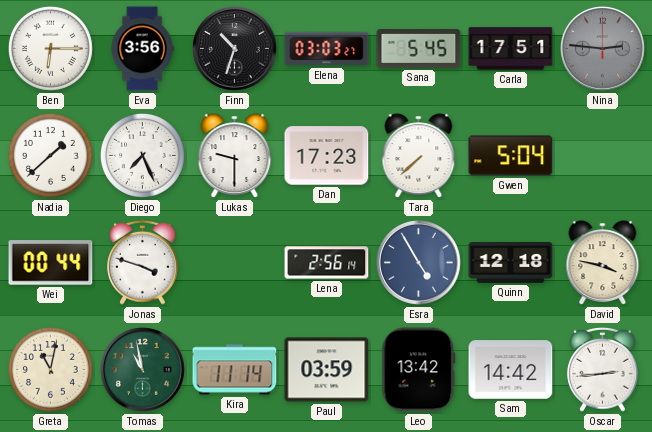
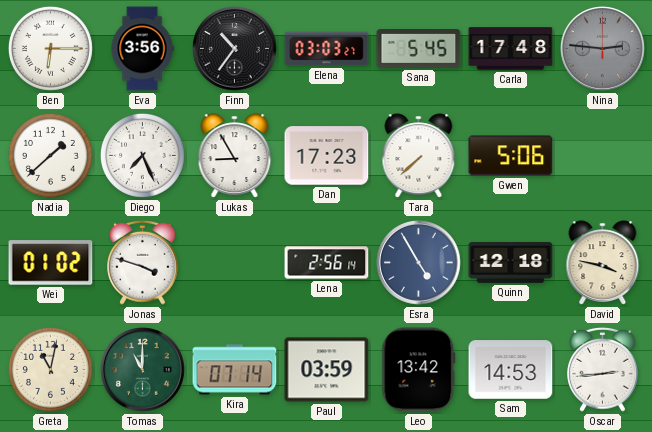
Finn: 10:33 -> 10:36 (235, 49)
Carla: 17:51 -> 17:48 (511, 49)
Lukas: 9:30 -> 8:55 (235, 156)
Gwen: 5:04 -> 5:06 (511, 156)
Wei: 00:44 -> 01:02 (51, 263)
Tomas: 10:58 -> 11:00 (143, 370)
Kira: 11:14 -> 07:14 (235, 370)
Sam: 14:42 -> 14:53 (511, 370)
